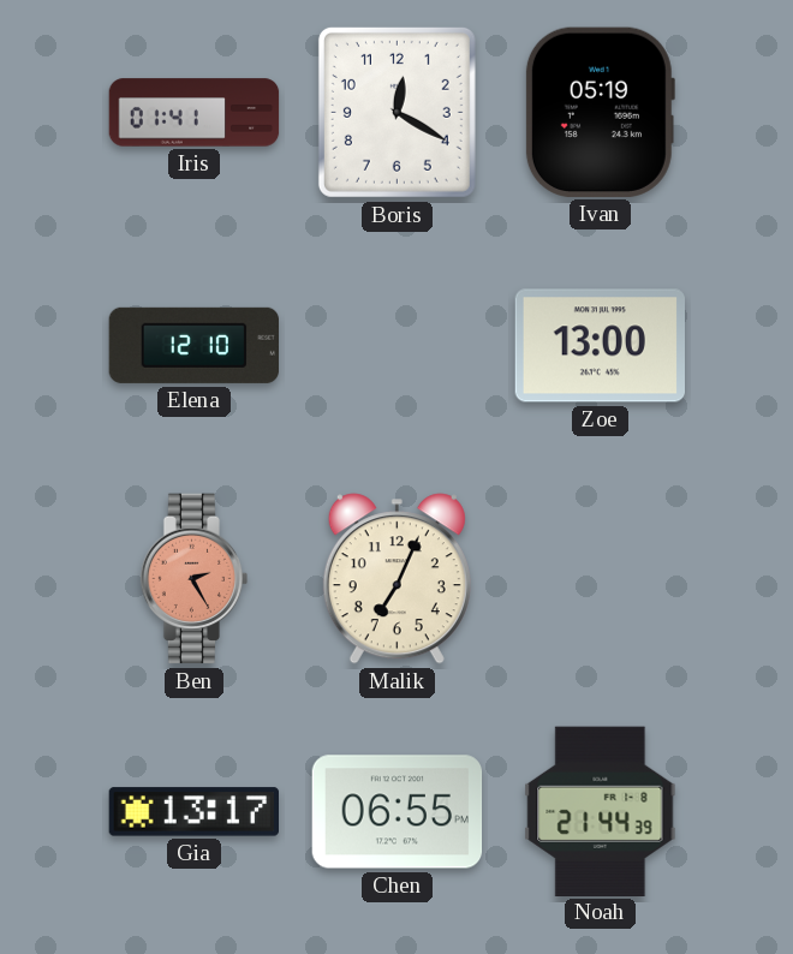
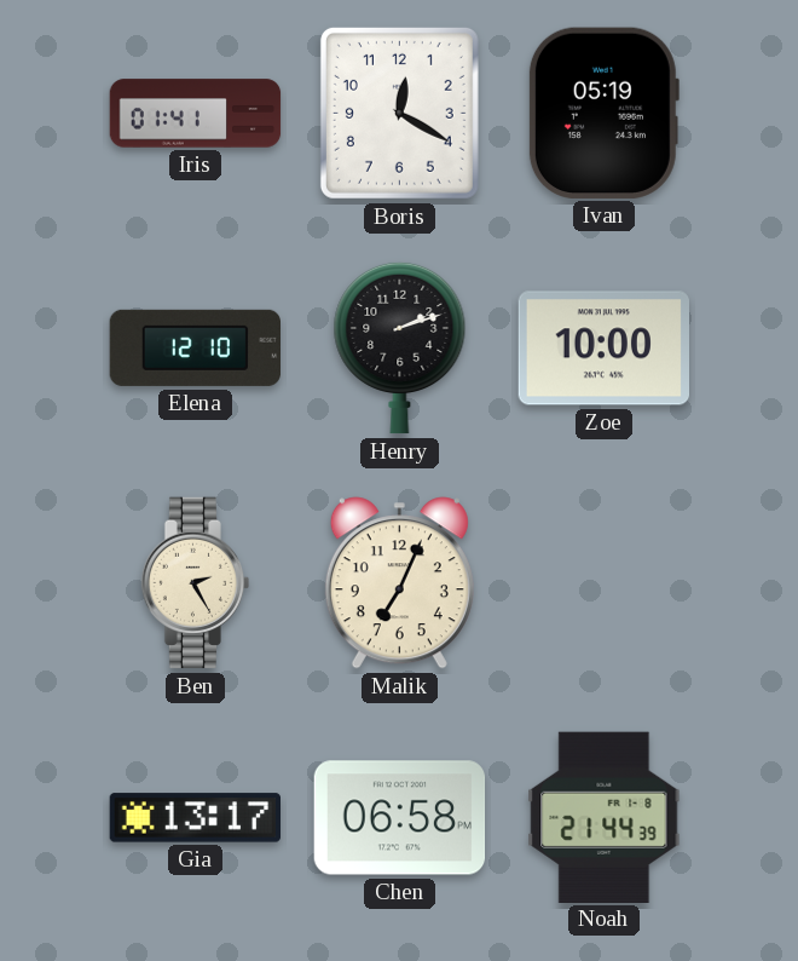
Henry: none -> 2:12 (400, 347)
Zoe: 13:00 -> 10:00 (605, 349)
Ben dial: salmon -> cream (196, 583)
Chen: 06:55 -> 06:58 (400, 818)
